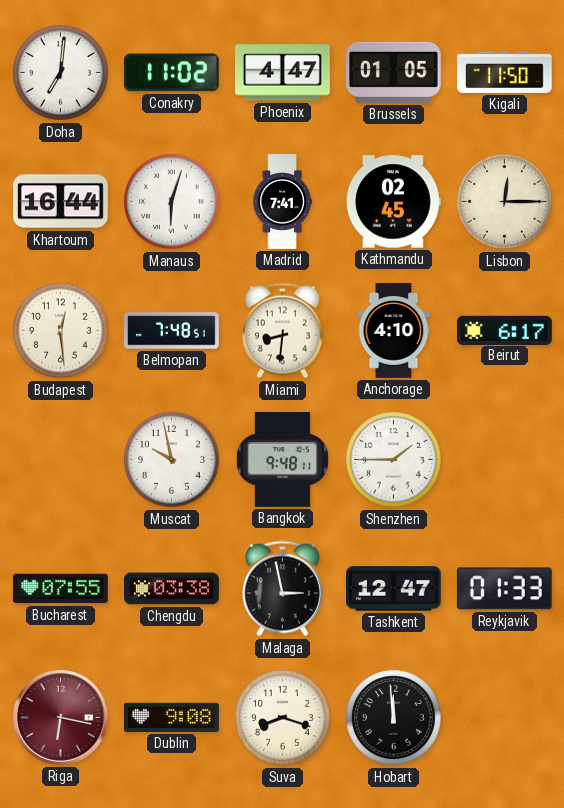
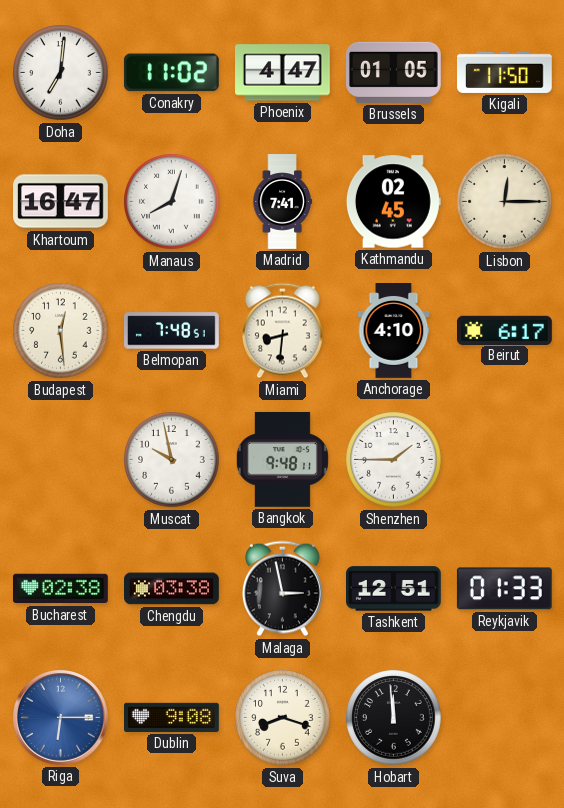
Khartoum: 16:44 -> 16:47 (61, 202)
Manaus: 6:03 -> 8:03 (172, 202)
Bucharest: 07:55 -> 02:38 (61, 589)
Tashkent: 12:47 -> 12:51 (394, 589)
Riga: 6:17 -> 6:15 (60, 717)
Riga dial: burgundy -> blue (60, 717)
